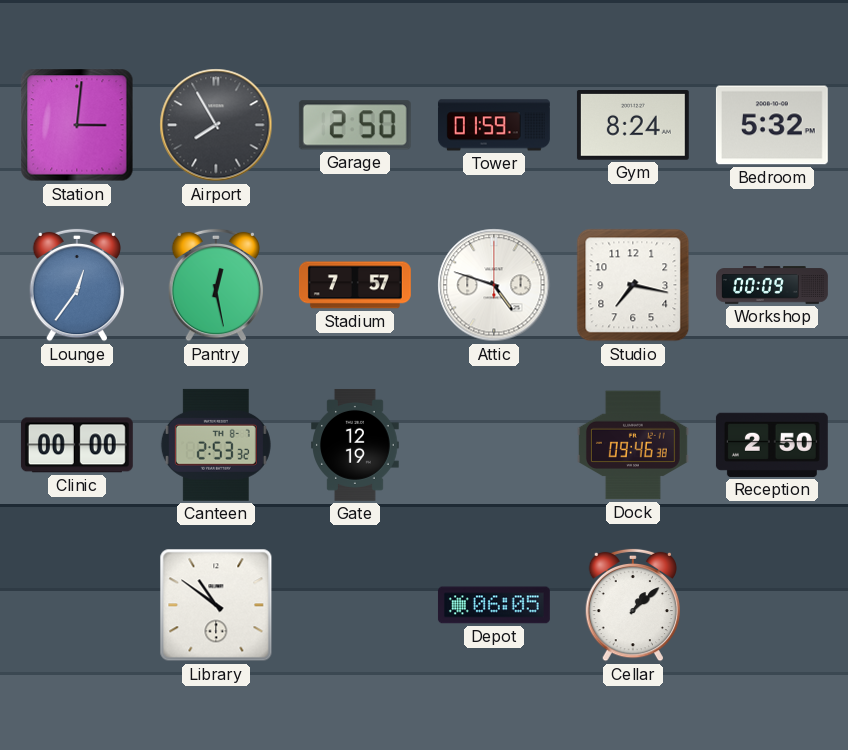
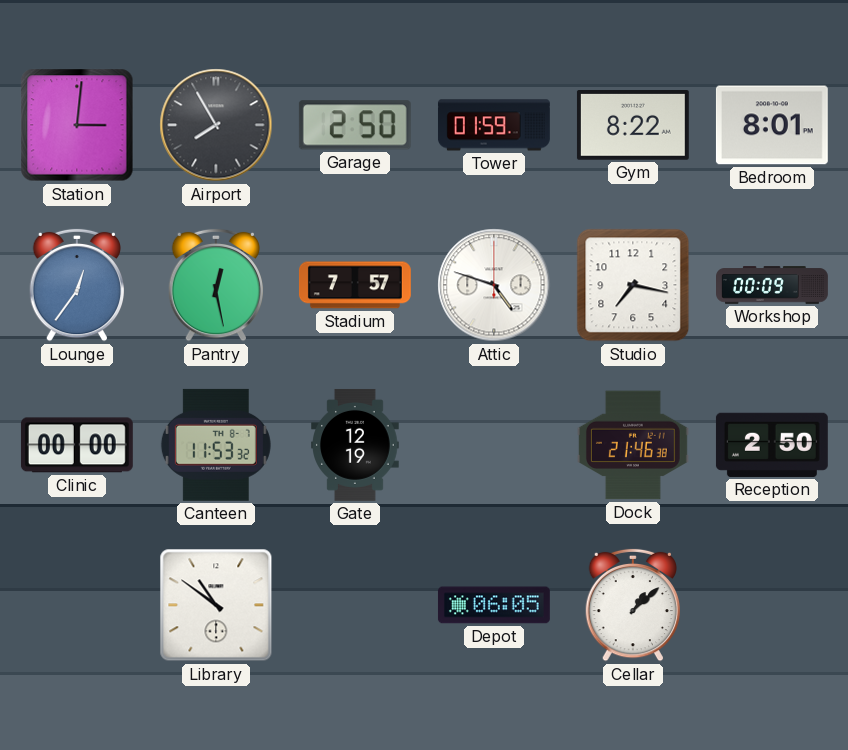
Gym: 8:24 -> 8:22 (633, 126)
Bedroom: 5:32 -> 8:01 (772, 125)
Canteen: 2:53 -> 11:53 (216, 445)
Dock: 09:46 -> 21:46 (633, 445)
